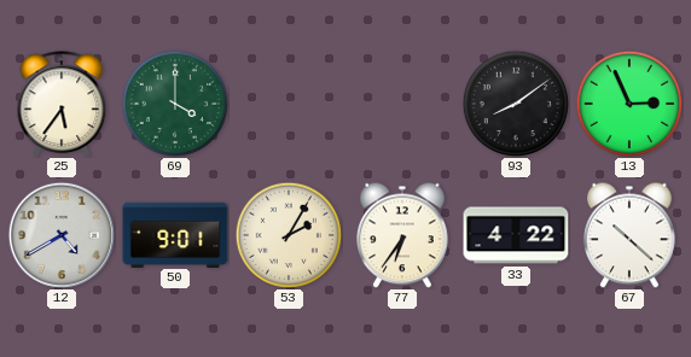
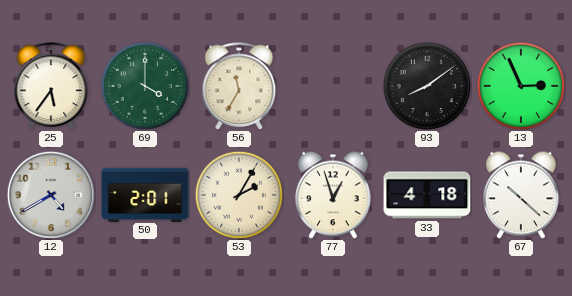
56: none -> 11:35 (239, 86)
50: 9:01 -> 2:01 (145, 194)
77: 6:36 -> 12:57 (334, 195)
33: 4:22 -> 4:18 (427, 195)
